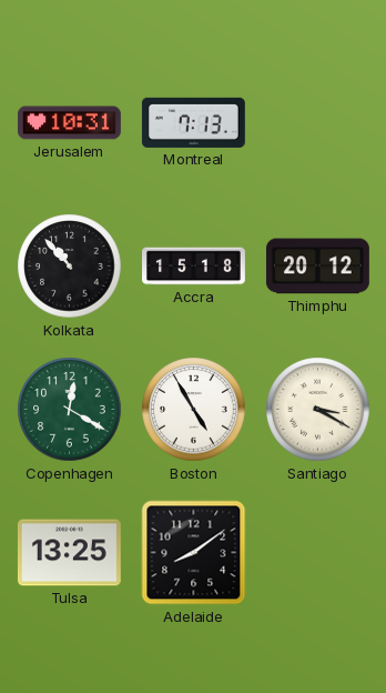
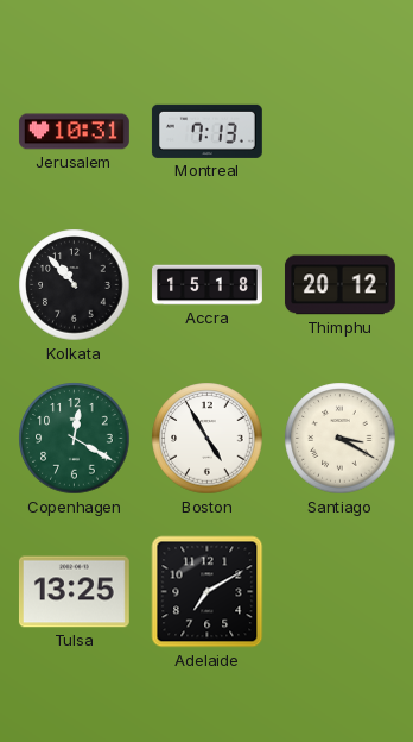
Adelaide: 8:09 -> 7:10 (208, 592)
